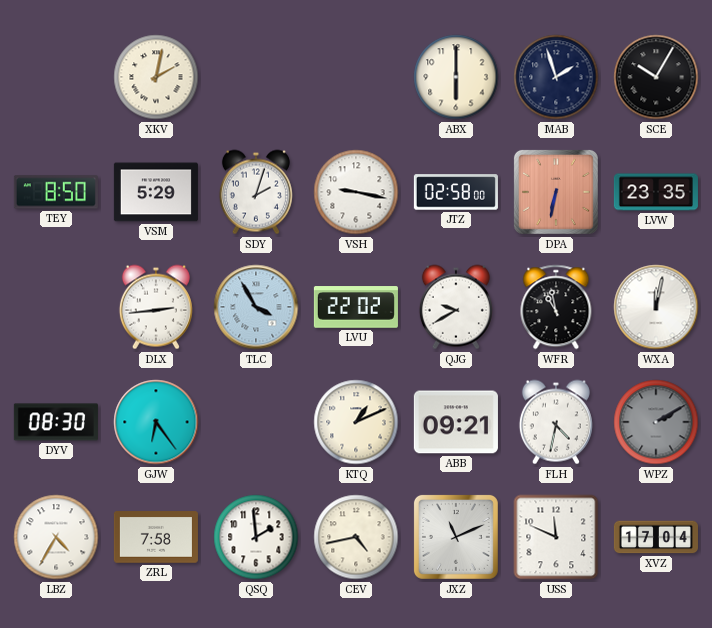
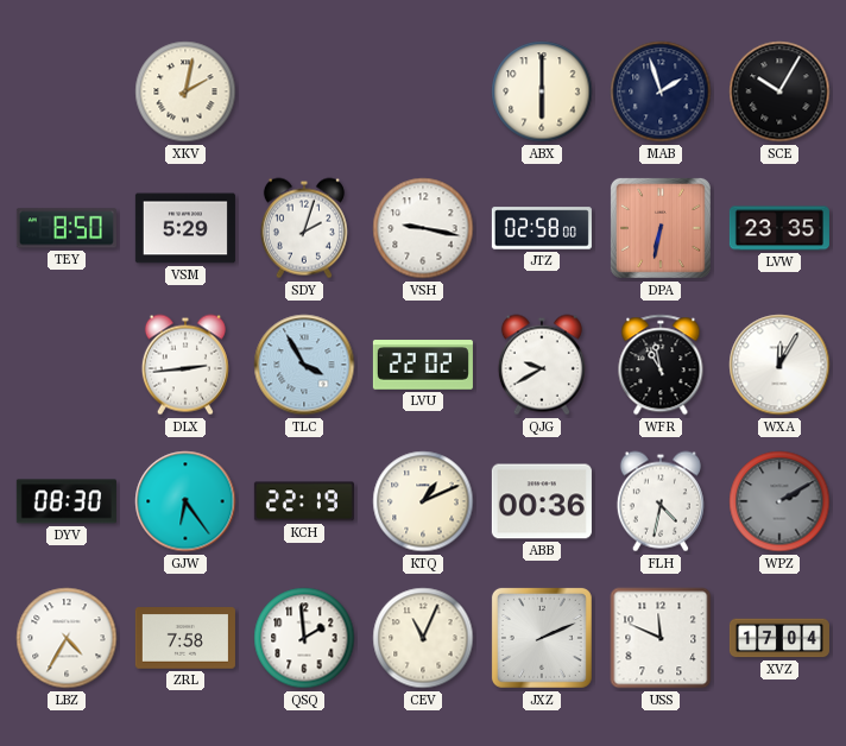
WXA: 12:02 -> 12:05 (779, 365)
KCH: none -> 22:19 (304, 501)
ABB: 09:21 -> 00:36 (542, 501)
CEV: 4:43 -> 11:04 (423, 638)
JXZ: 11:11 -> 2:11 (542, 638)
